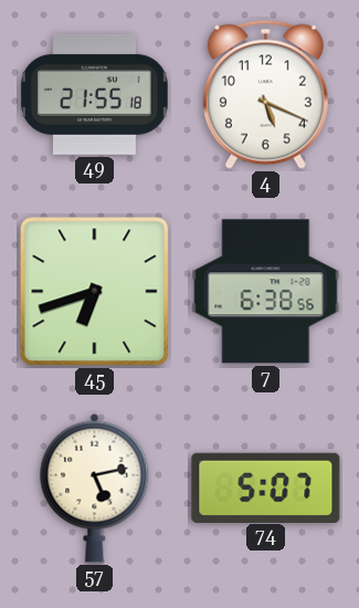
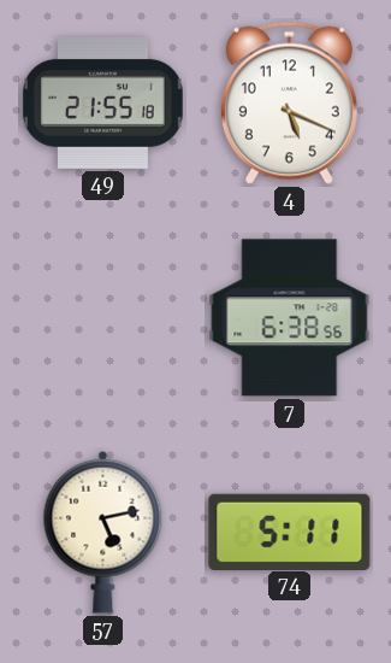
45: 6:42 -> none (95, 292)
74: 5:07 -> 5:11 (290, 532)
